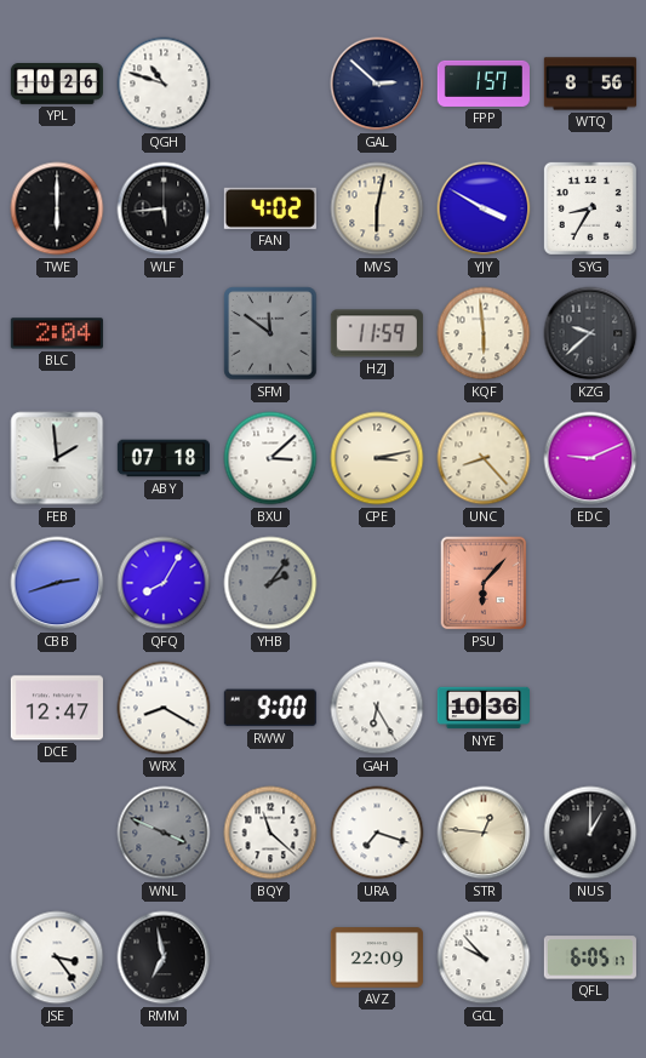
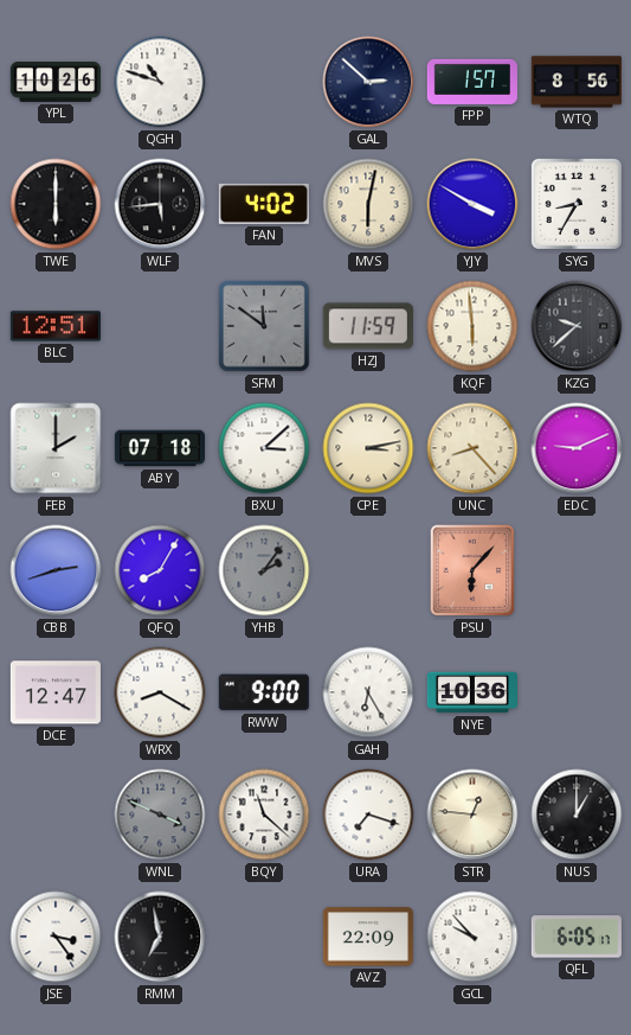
BLC: 2:04 -> 12:51 (56, 326)
FEB: 1:59 -> 2:00 (56, 448)
